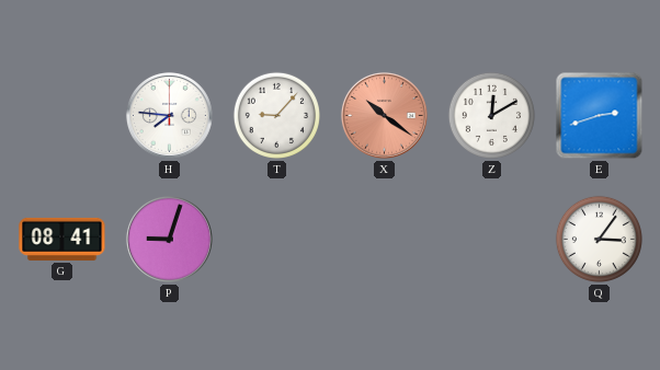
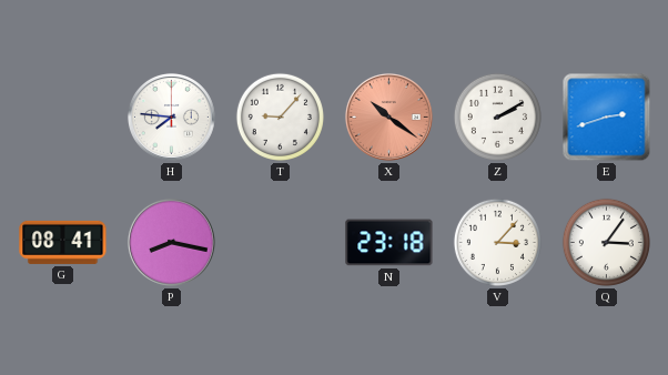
Z: 12:10 -> 2:10 (497, 116)
P: 9:03 -> 8:17 (171, 242)
N: none -> 23:18 (389, 243)
V: none -> 3:07 (497, 242)
